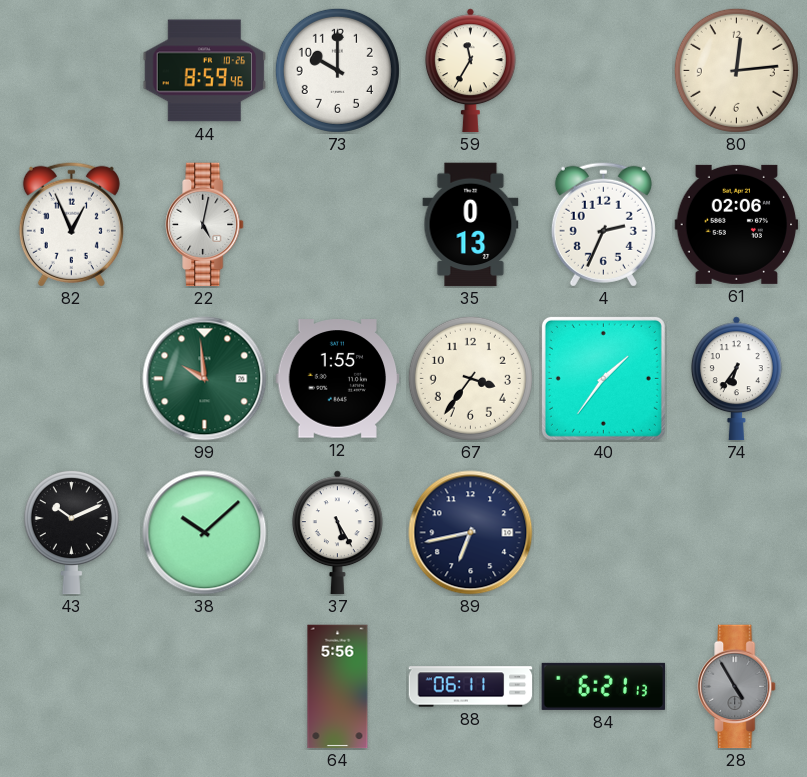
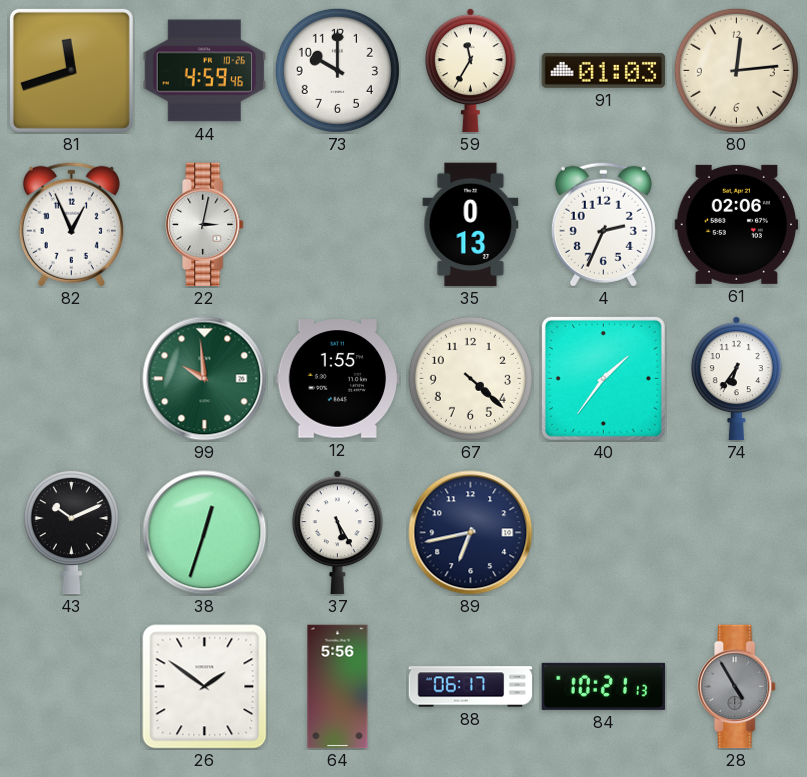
81: none -> 11:42 (71, 70)
44: 8:59 -> 4:59 (205, 71)
91: none -> 01:03 (604, 70)
22: 5:02 -> 3:02 (205, 225)
67: 3:36 -> 4:22 (470, 378)
38: 10:08 -> 12:33 (205, 533)
26: none -> 1:51 (205, 687)
88: 06:11 -> 06:17 (471, 687)
84: 6:21 -> 10:21 (604, 686)
